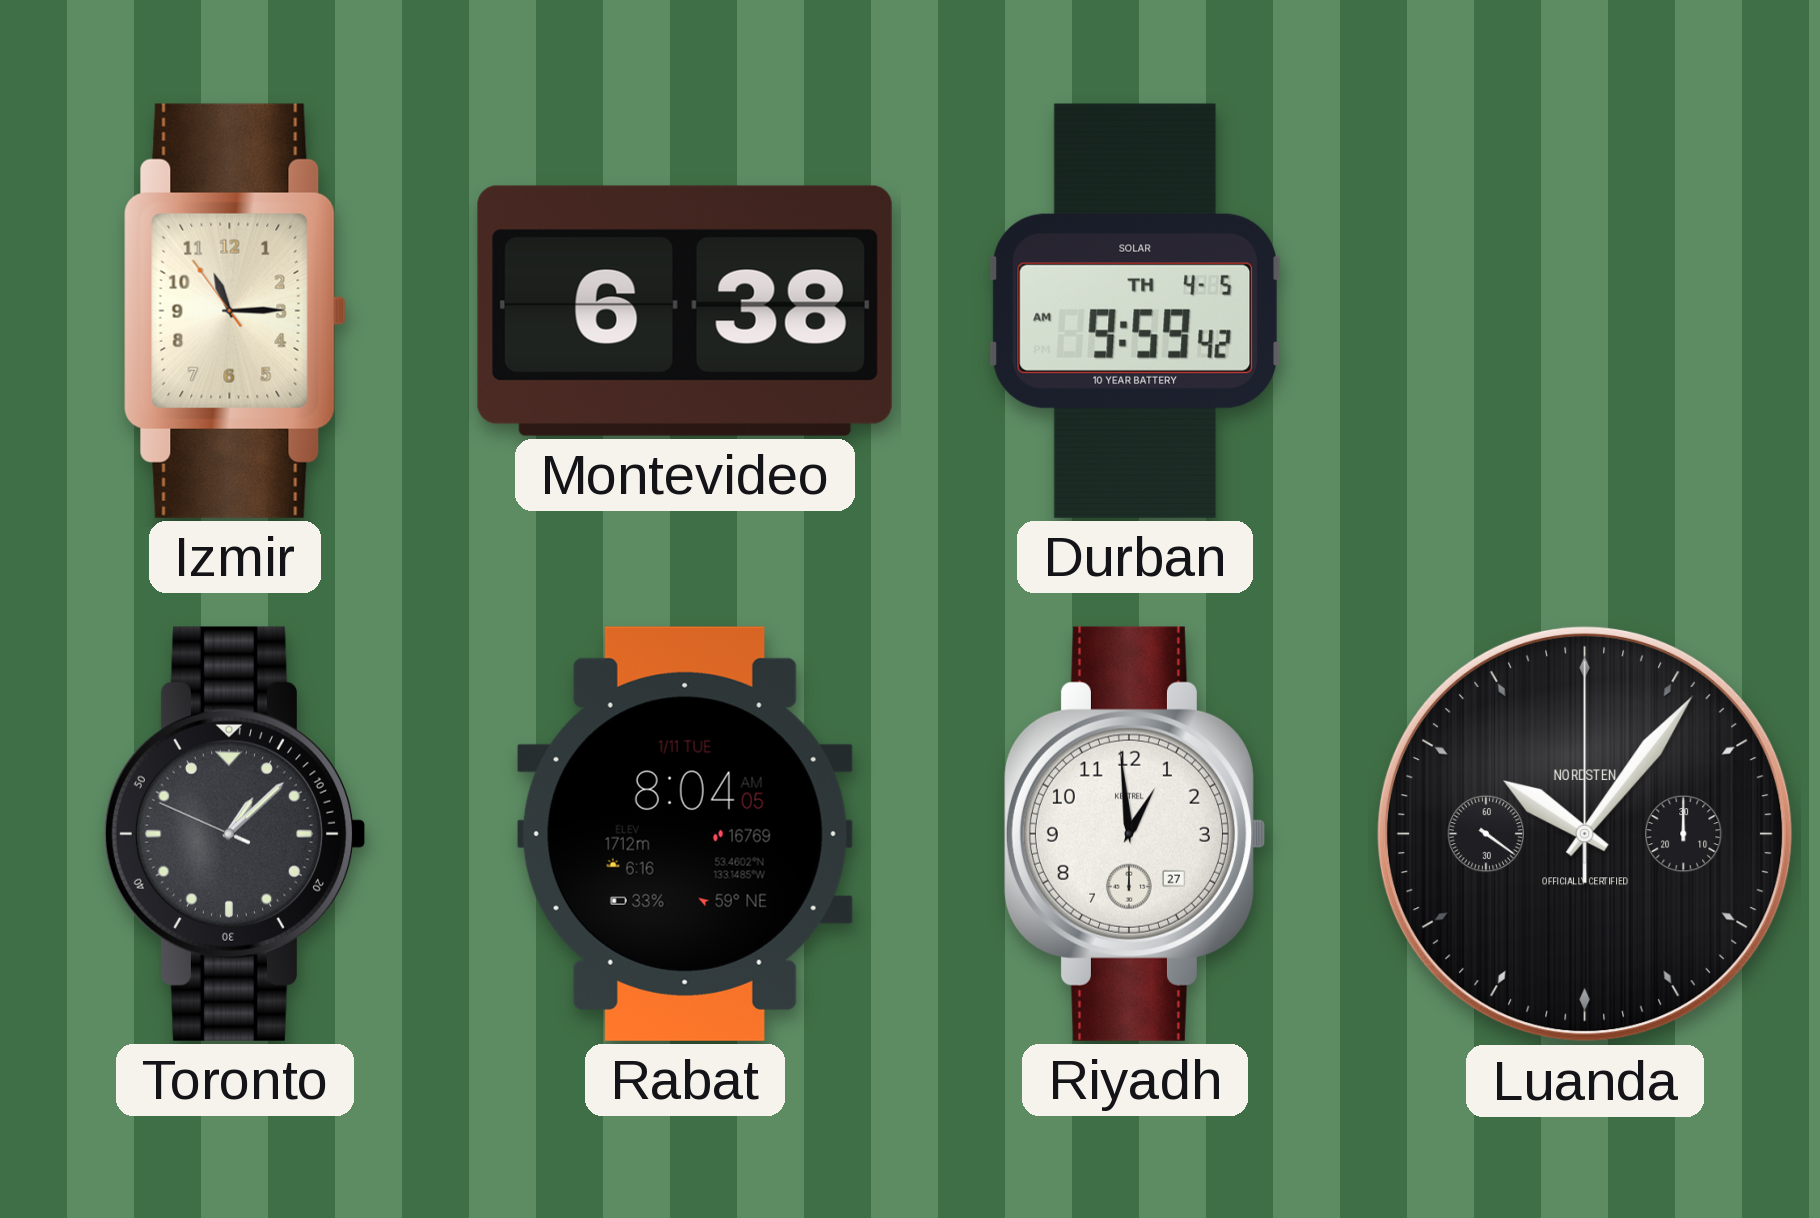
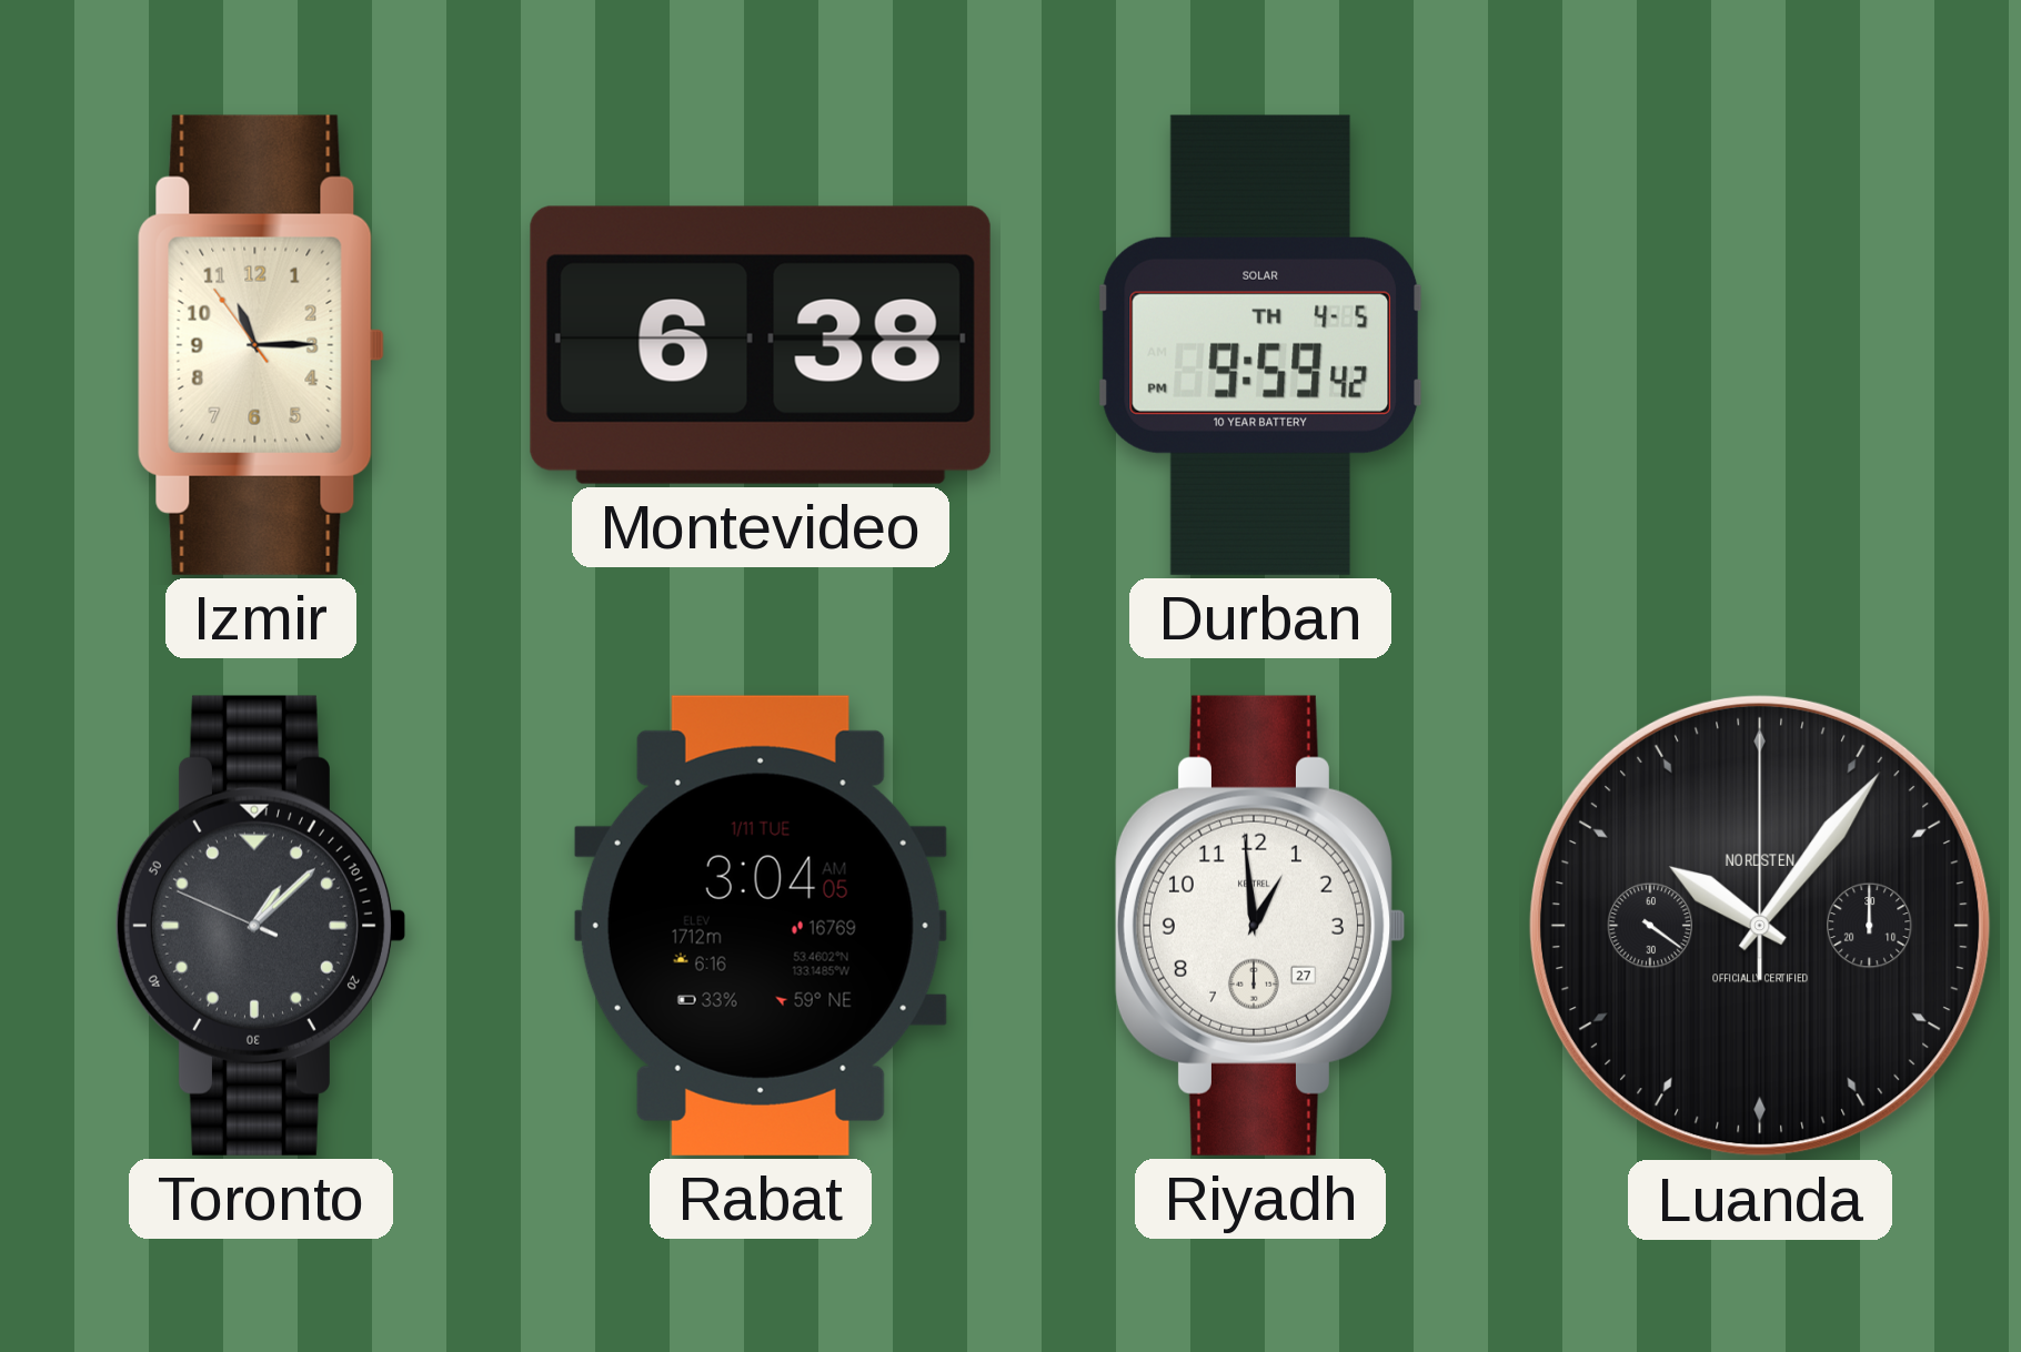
Durban: 9:59:42 AM -> 9:59:42 PM (1259, 345)
Rabat: 8:04 -> 3:04 (761, 926)
